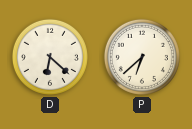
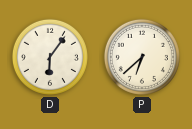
D: 6:22 -> 6:06 (50, 57)
